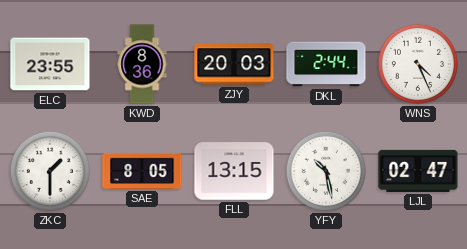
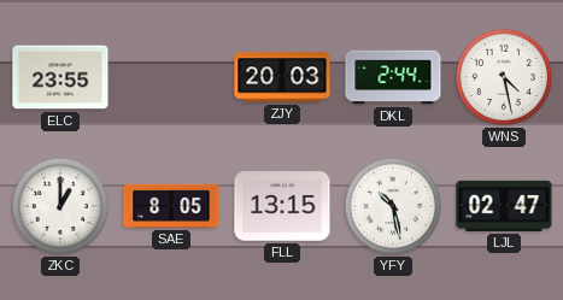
KWD: 8:36 -> none (142, 64)
WNS: 4:26 -> 4:28 (504, 77)
ZKC: 1:30 -> 1:00 (60, 206)
